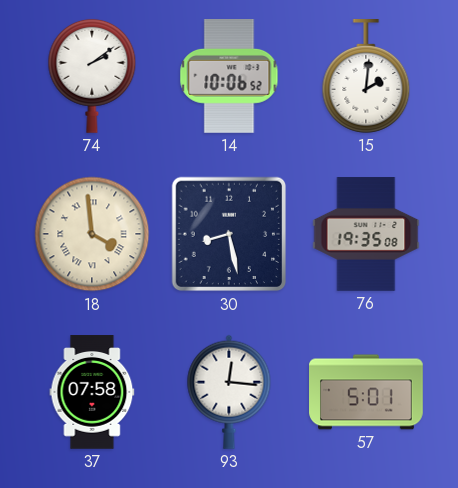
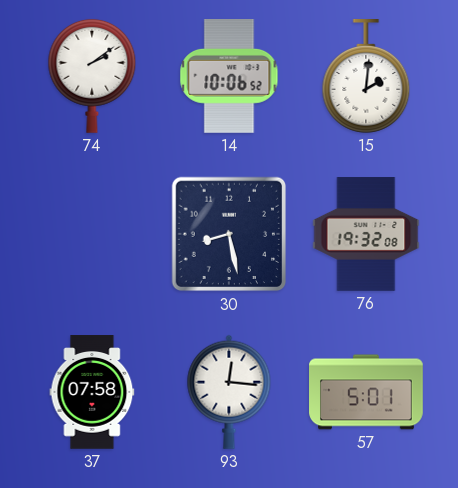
18: 3:59 -> none (92, 234)
76: 19:35 -> 19:32 (366, 234)
